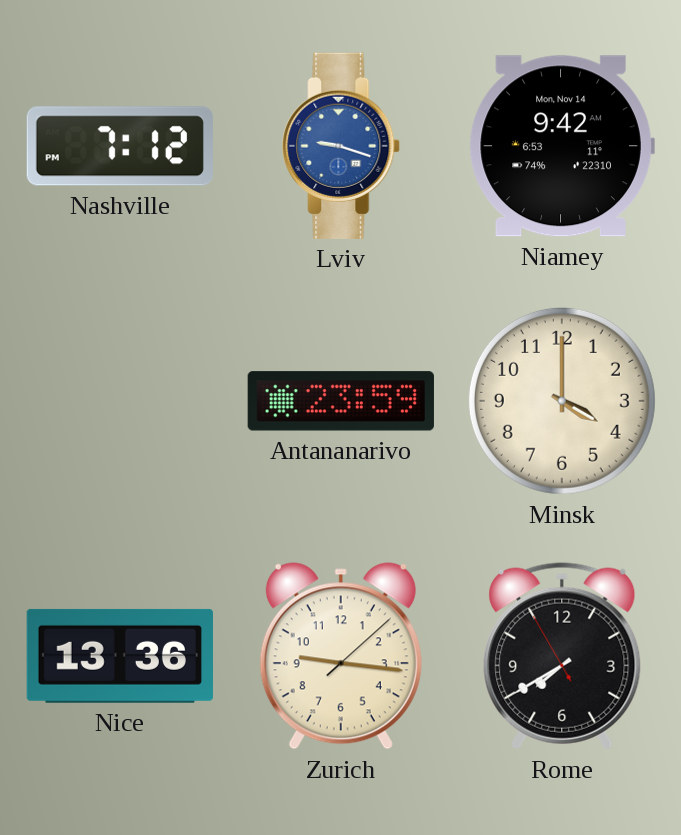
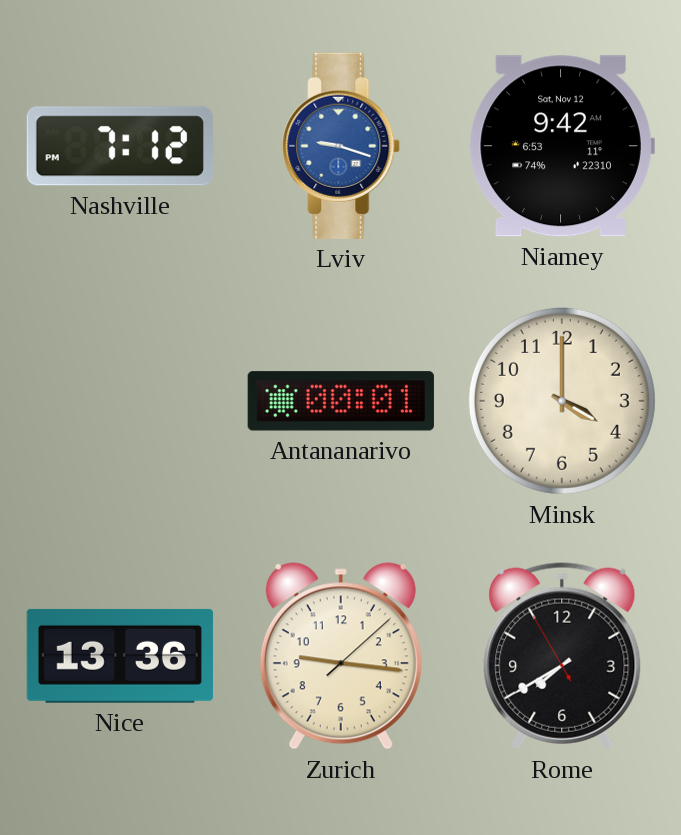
Niamey date: Mon, Nov 14 -> Sat, Nov 12 (562, 146)
Antananarivo: 23:59 -> 00:01 (341, 401)
